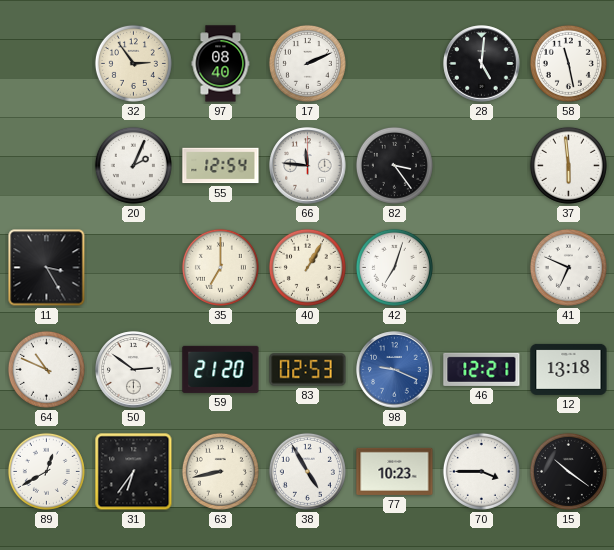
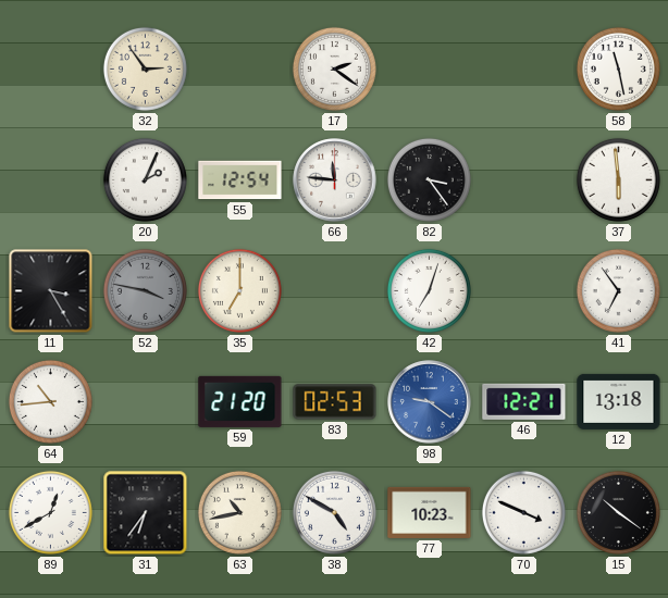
97: 08:40 -> none (221, 64)
17: 2:11 -> 2:21 (334, 68)
28: 5:01 -> none (482, 64)
52: none -> 3:47 (145, 290)
40: 1:05 -> none (307, 267)
41: 6:49 -> 6:54 (618, 290)
64: 10:49 -> 10:44 (50, 401)
50: 2:51 -> none (134, 370)
98: 9:19 -> 9:21 (430, 402)
63: 8:43 -> 10:43 (239, 512)
38: 4:55 -> 4:50 (334, 512)
70: 3:45 -> 3:49 (523, 512)
